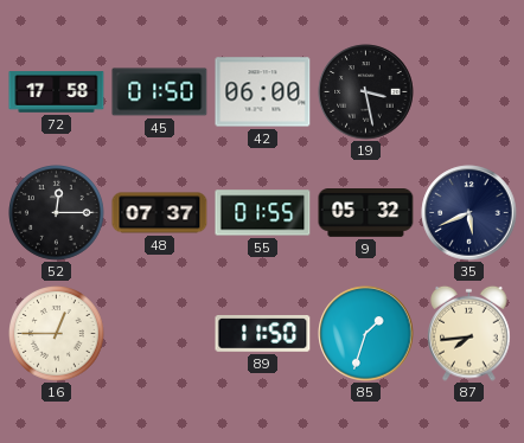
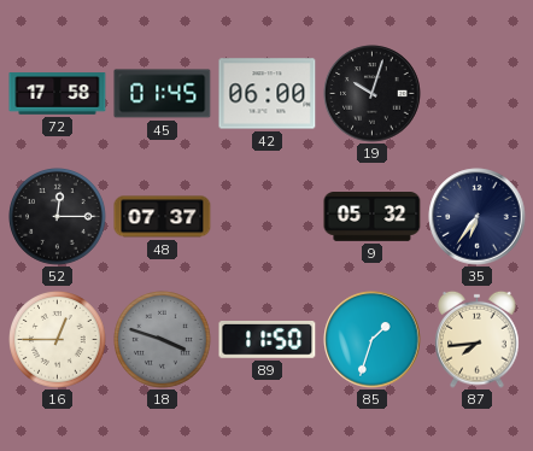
45: 01:50 -> 01:45 (163, 94)
19: 3:28 -> 10:03 (373, 94)
55: 01:55 -> none (263, 213)
35: 5:41 -> 6:36 (478, 217)
18: none -> 3:48 (163, 340)
